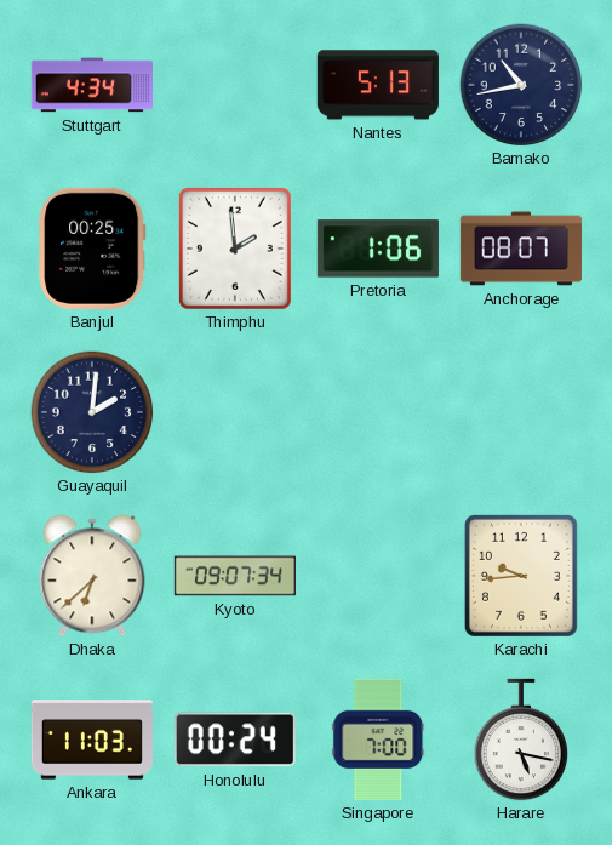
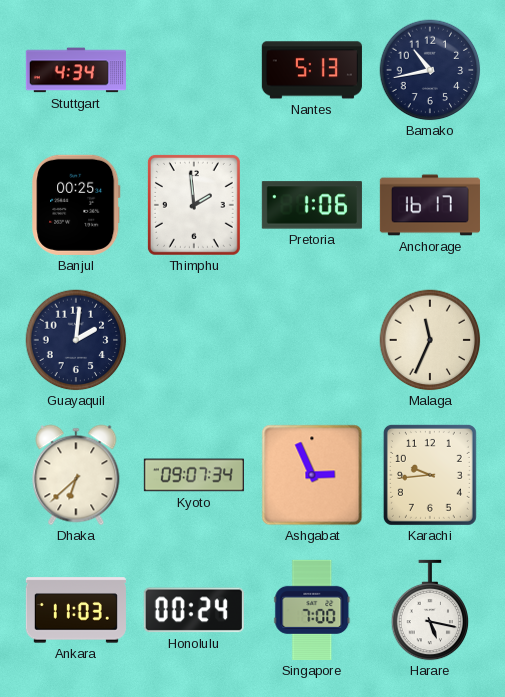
Anchorage: 08:07 -> 16:17 (430, 205)
Malaga: none -> 11:34 (430, 340)
Ashgabat: none -> 2:56 (312, 475)
